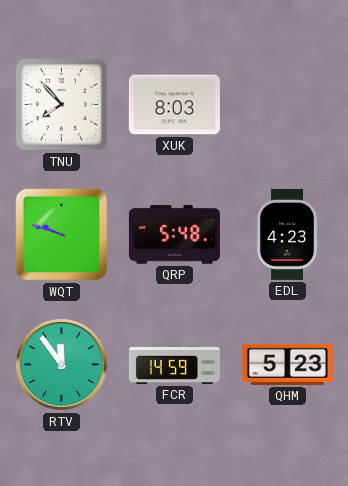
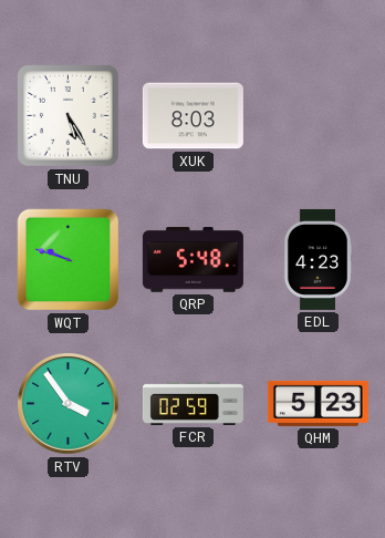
TNU: 7:53 -> 5:25 (69, 116)
RTV: 11:54 -> 3:54 (69, 404)
FCR: 14:59 -> 02:59 (192, 403)
